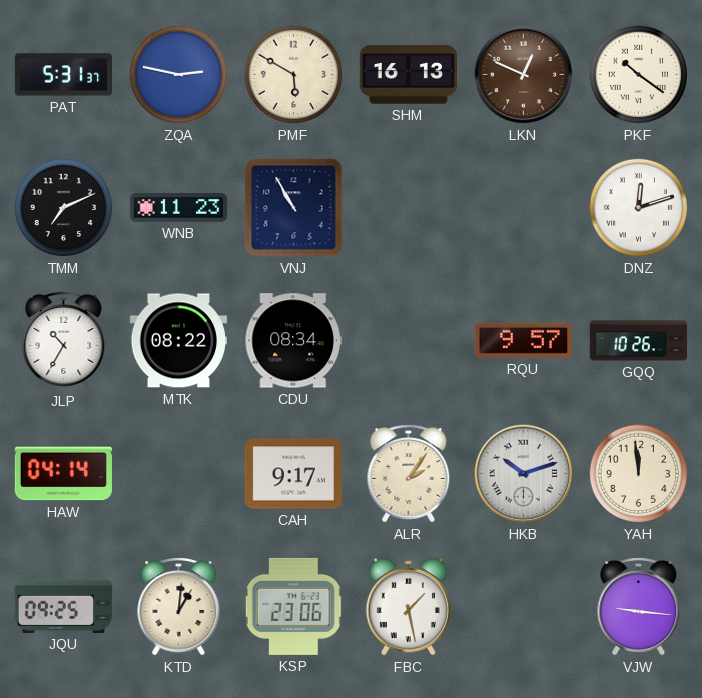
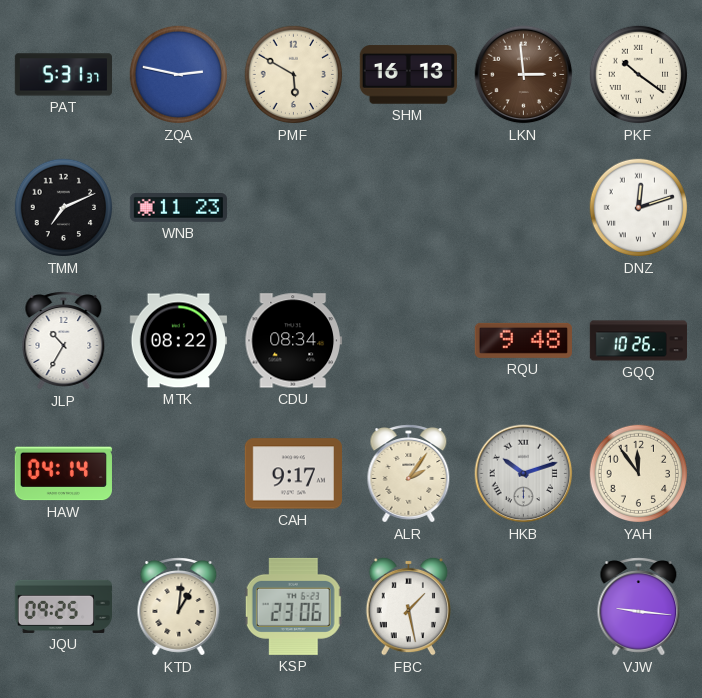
LKN: 12:49 -> 2:59 (524, 75)
VNJ: 10:55 -> none (294, 208)
RQU: 9:57 -> 9:48 (523, 340)
YAH: 11:59 -> 11:54 (639, 474)
